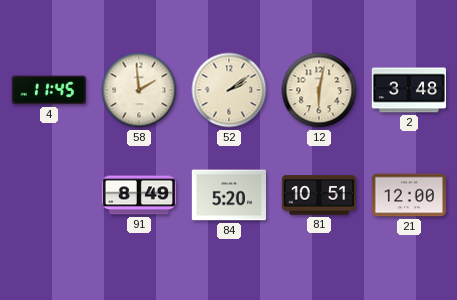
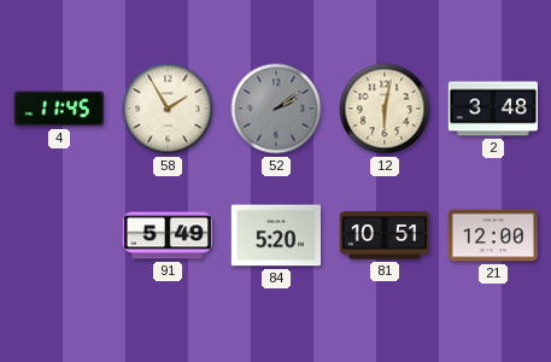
58: 1:59 -> 1:55 (168, 109)
52 dial: cream -> grey (276, 109)
91: 8:49 -> 5:49 (166, 235)
